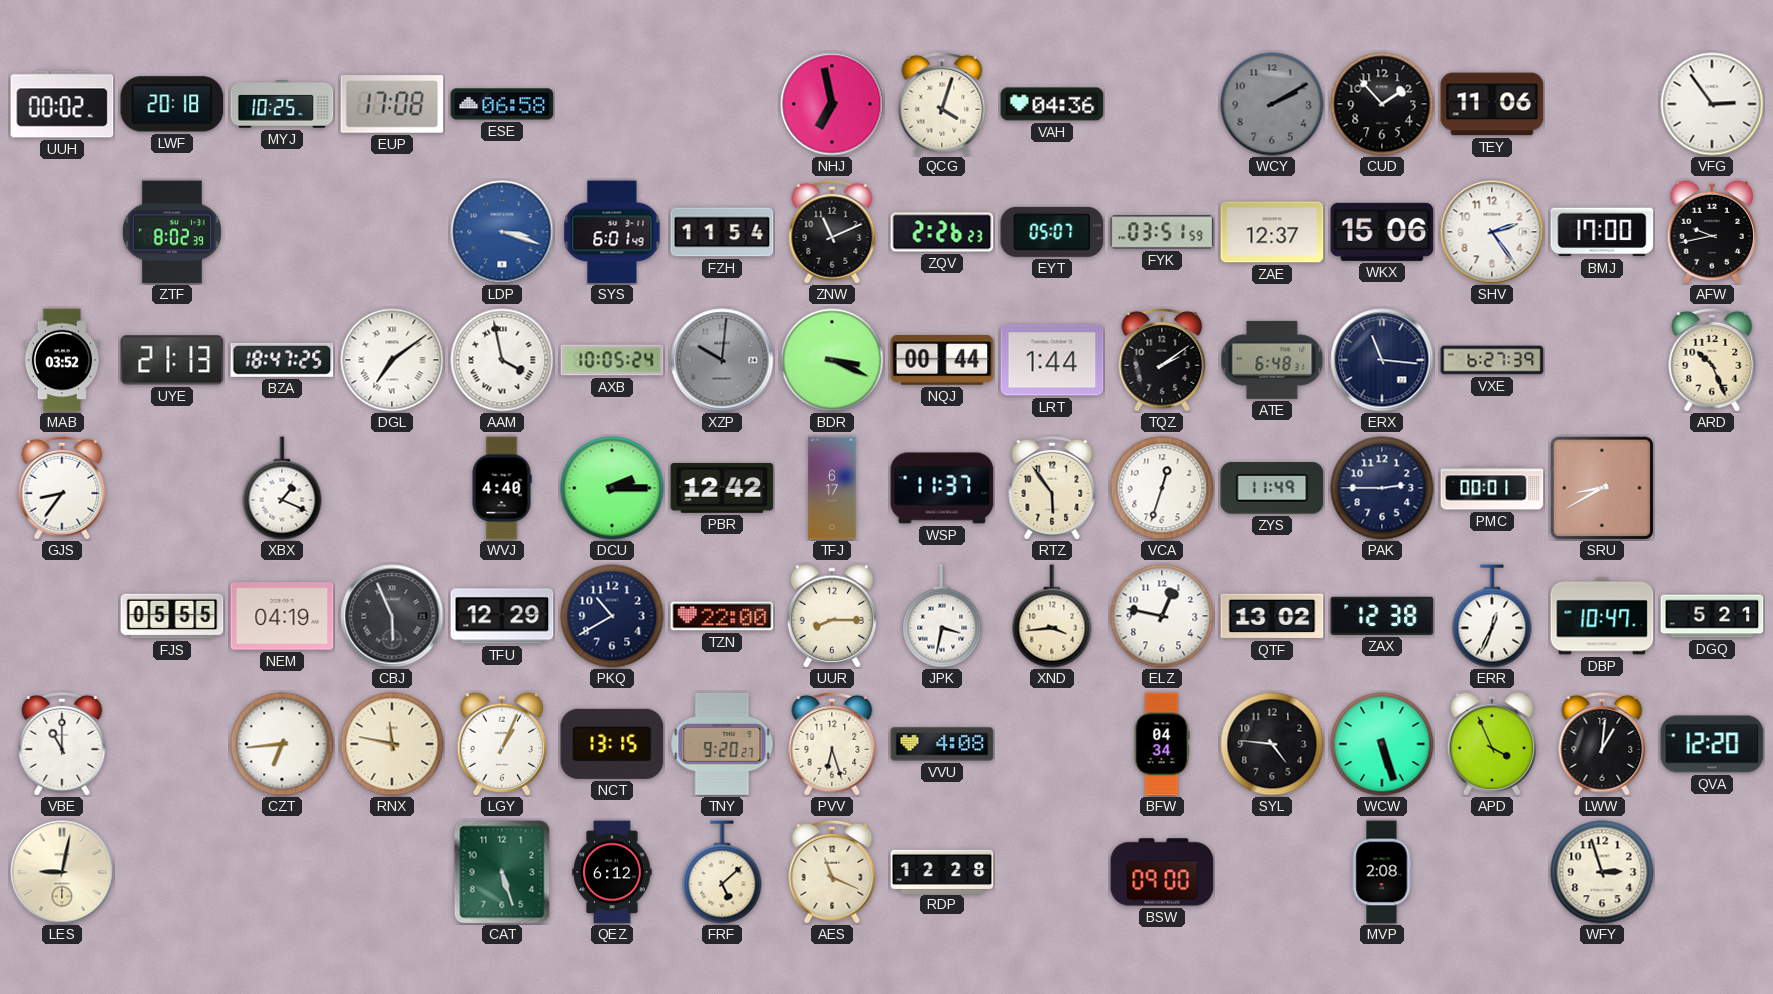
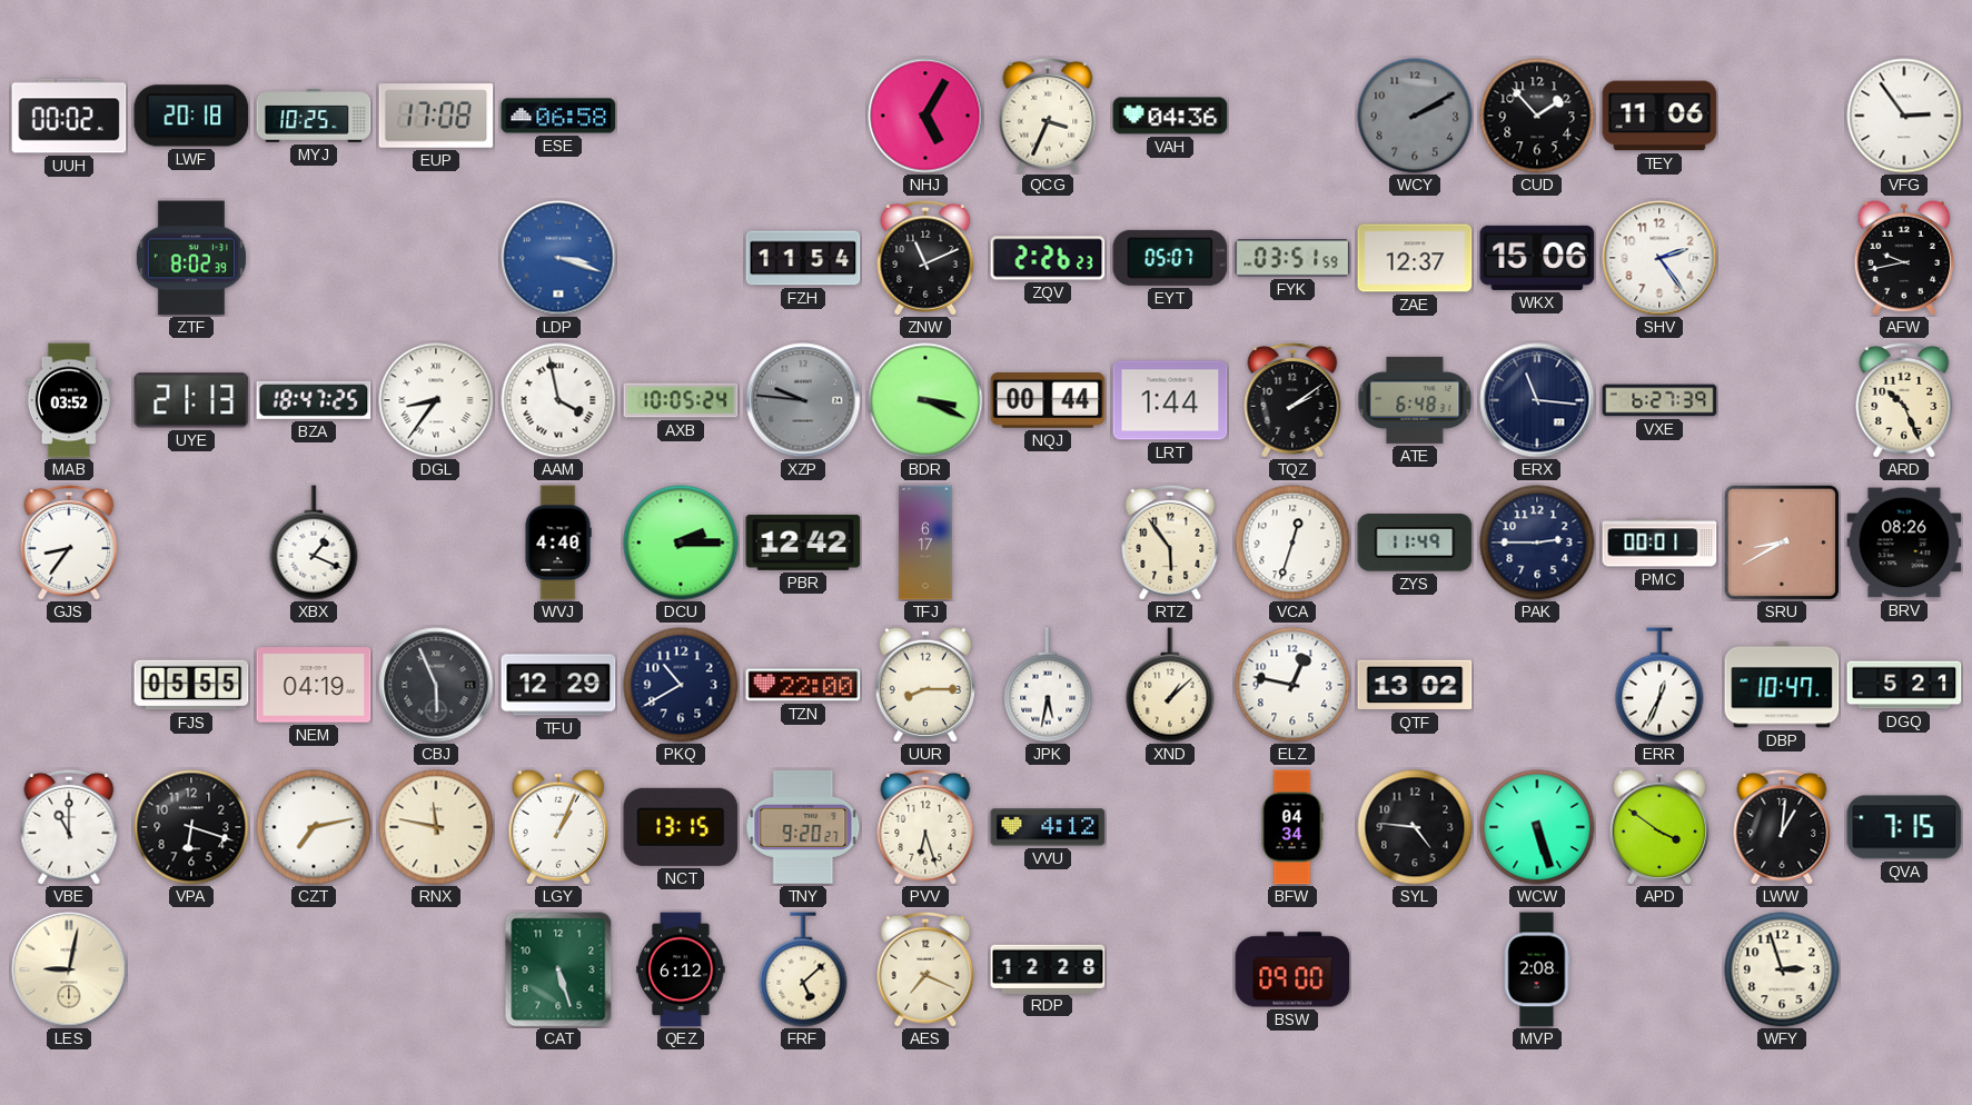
NHJ: 6:58 -> 5:05 (925, 116)
QCG: 4:03 -> 3:34 (1048, 116)
SYS: 6:01 -> none (612, 232)
BMJ: 17:00 -> none (1602, 232)
DGL: 7:09 -> 8:36 (436, 400)
XZP: 10:01 -> 9:46 (803, 400)
WSP: 11:37 -> none (942, 488)
BRV: none -> 08:26 (1904, 542)
JPK: 3:32 -> 5:32 (1048, 685)
XND: 3:44 -> 1:08 (1170, 685)
ZAX: 12:38 -> none (1382, 616)
VPA: none -> 6:18 (191, 827)
CZT: 6:44 -> 7:13 (314, 827)
VVU: 4:08 -> 4:12 (1048, 827)
APD: 3:56 -> 3:51 (1658, 827)
QVA: 12:20 -> 7:15 (1904, 827)
AES: 11:19 -> 7:19 (925, 969)
